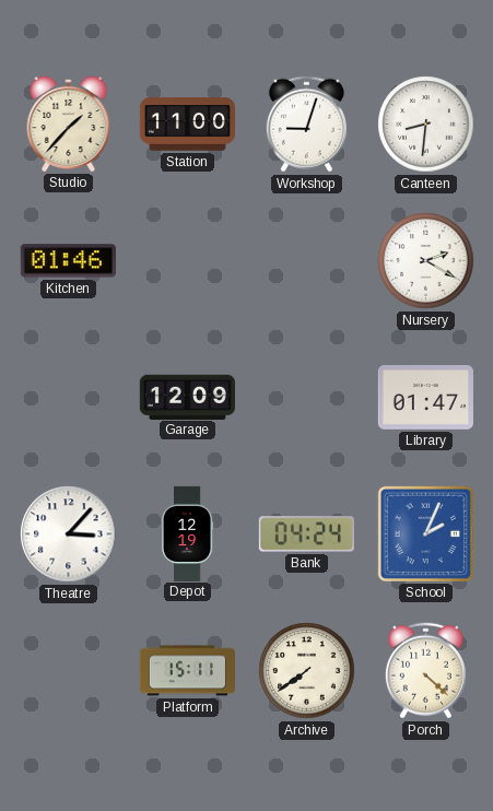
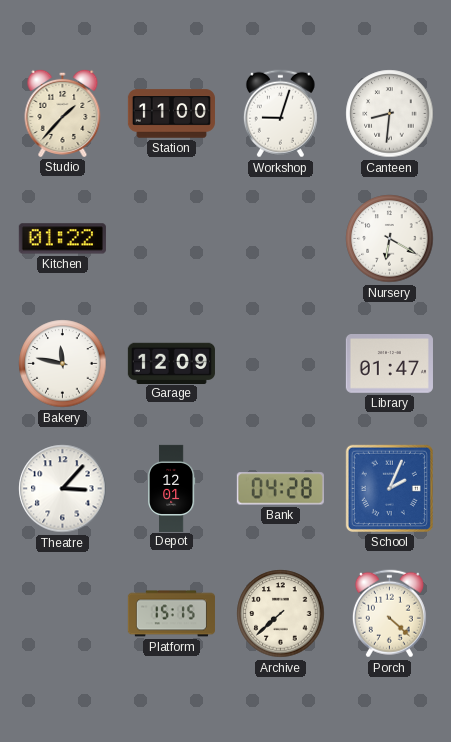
Kitchen: 01:46 -> 01:22 (62, 239)
Nursery: 2:20 -> 6:20 (390, 239)
Bakery: none -> 11:47 (63, 364)
Depot: 12:19 -> 12:01 (172, 488)
Bank: 04:24 -> 04:28 (280, 489)
Platform: 15:11 -> 15:15 (171, 614)
Archive: 7:39 -> 7:38 (281, 614)
